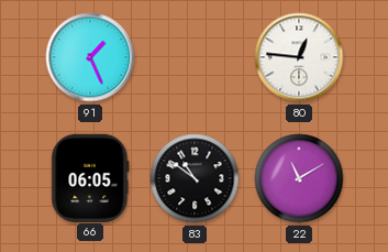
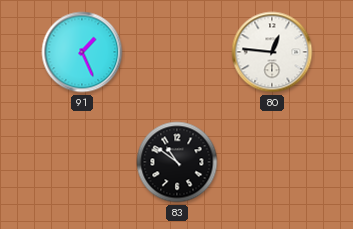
66: 06:05 -> none (90, 177)
22: 11:10 -> none (299, 178)
